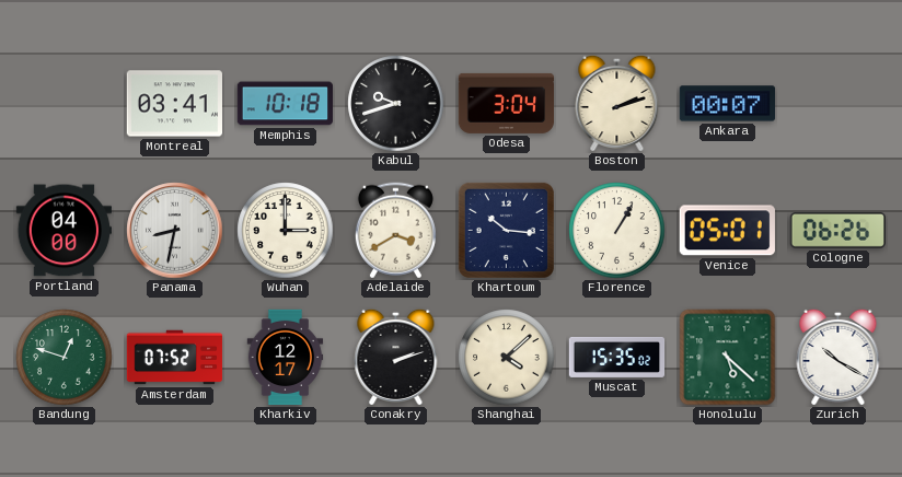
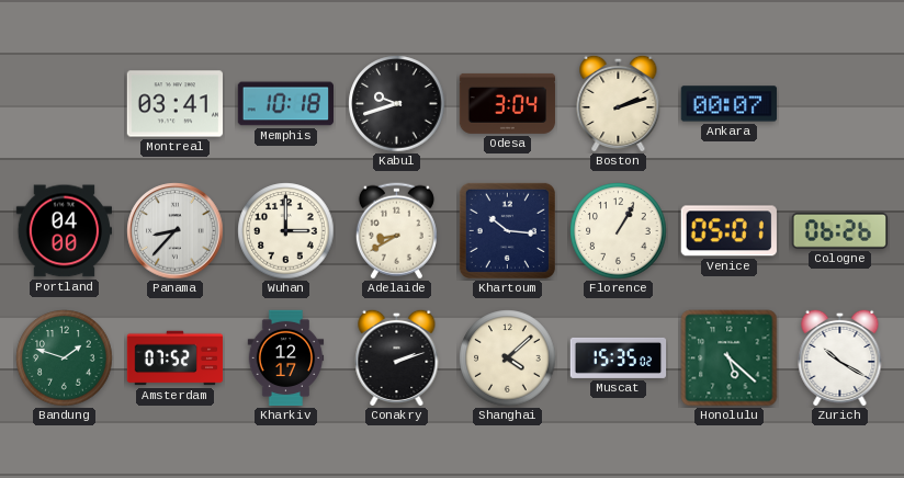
Panama: 8:32 -> 8:37 (176, 231)
Adelaide: 3:40 -> 8:40 (396, 231)
Bandung: 12:48 -> 1:48 (65, 358)
